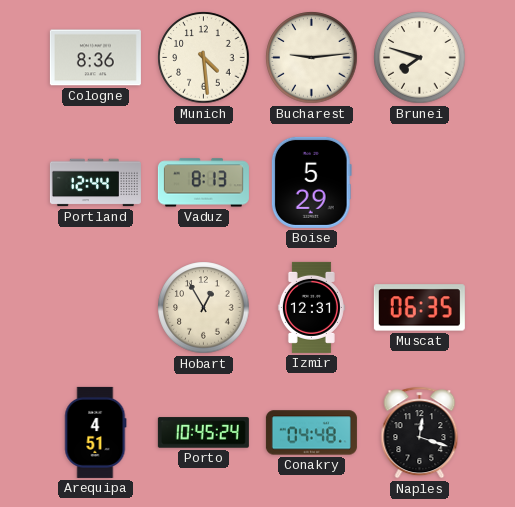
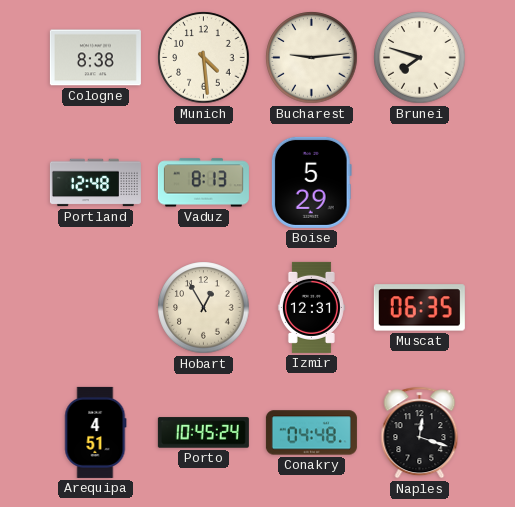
Cologne: 8:36 -> 8:38 (95, 58)
Portland: 12:44 -> 12:48 (95, 183)
